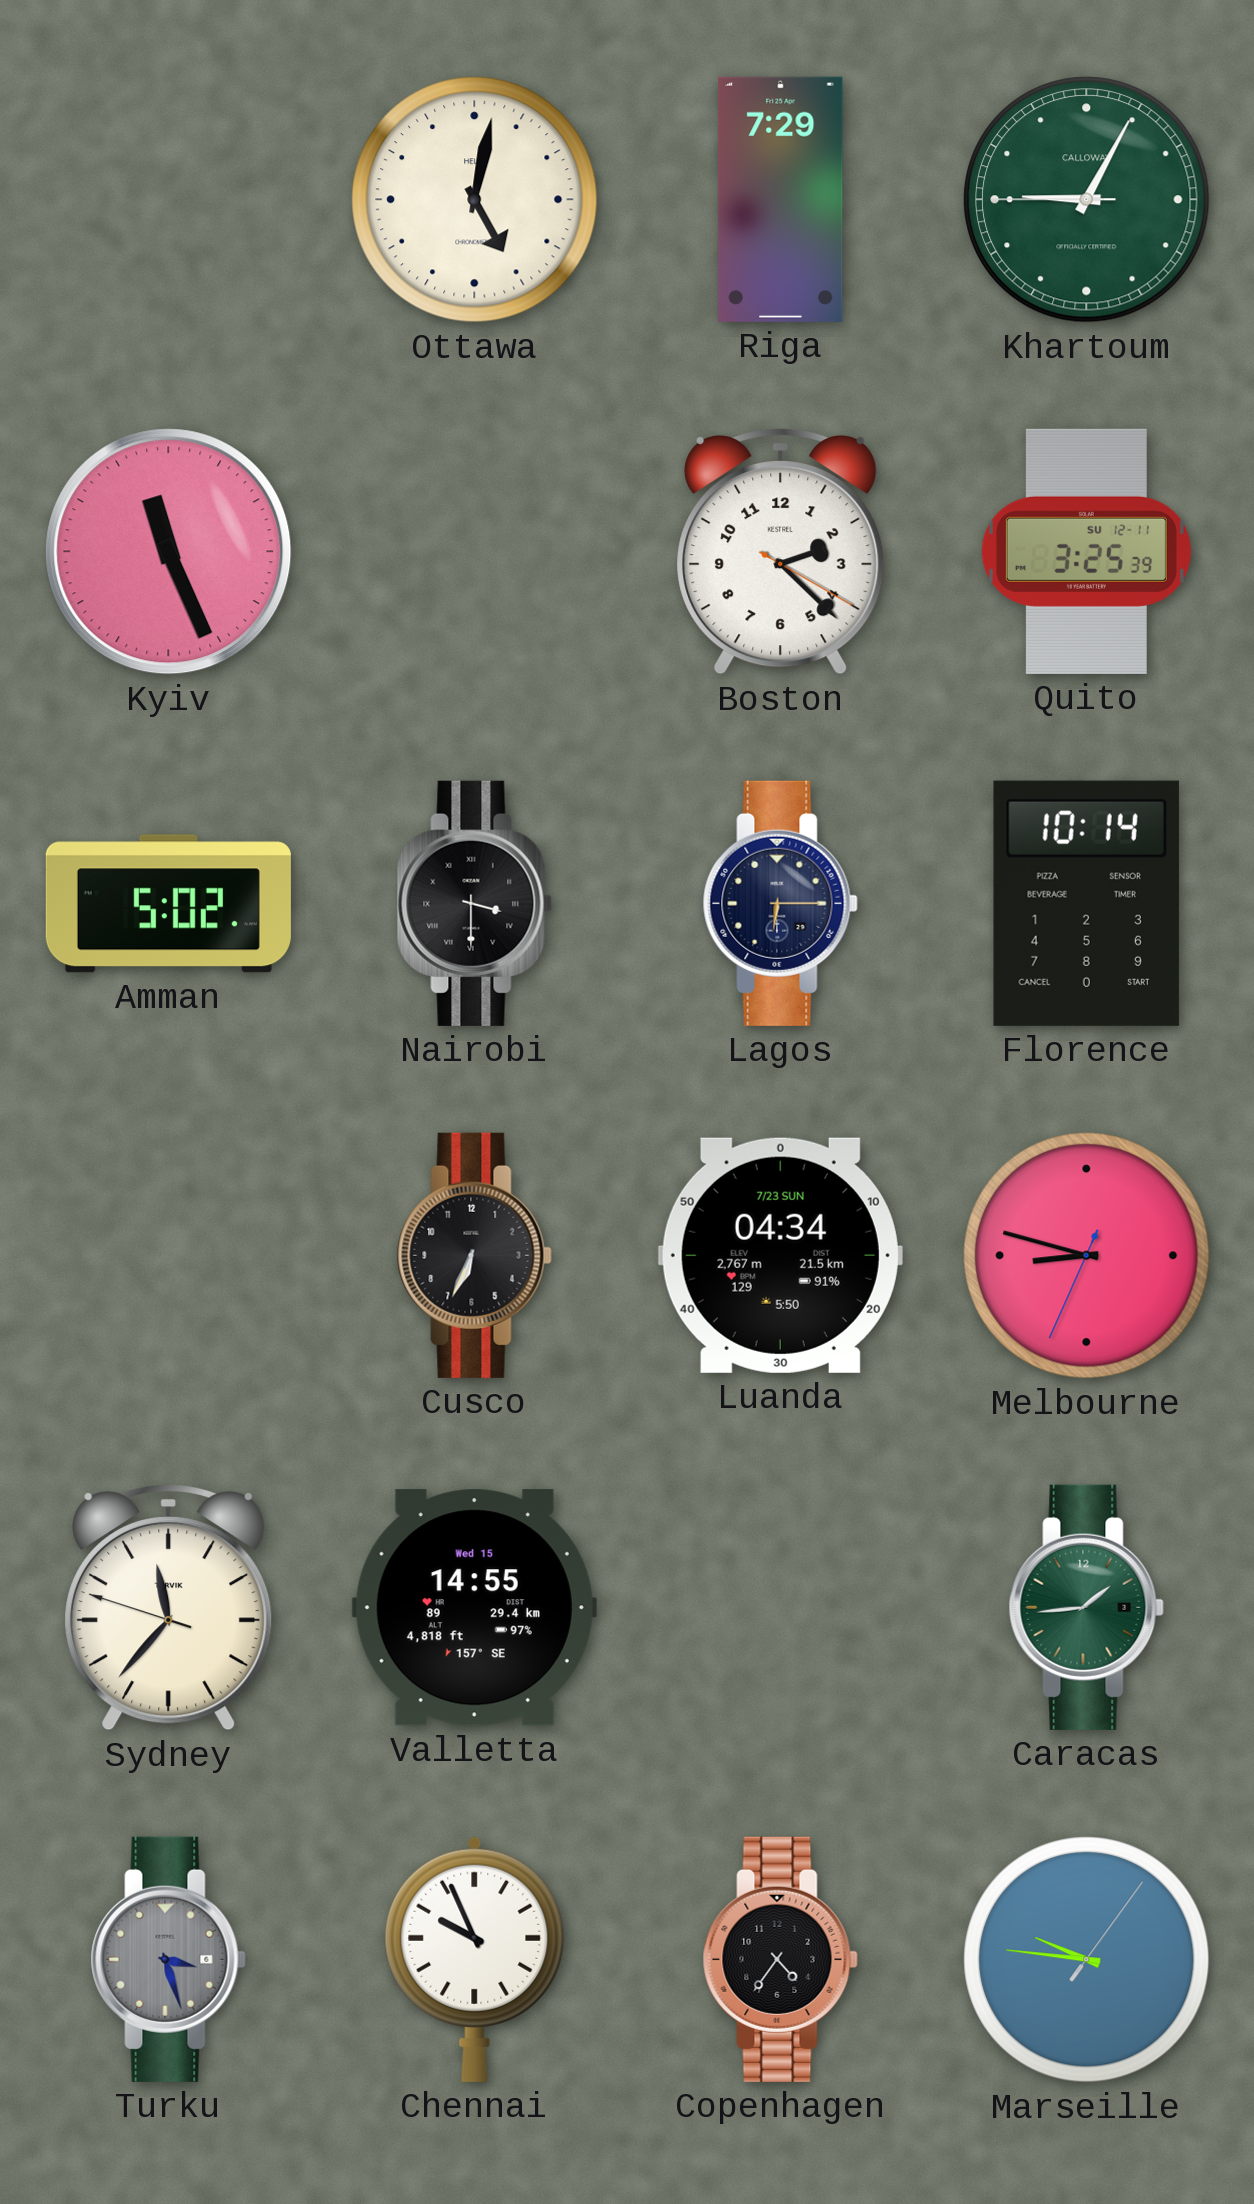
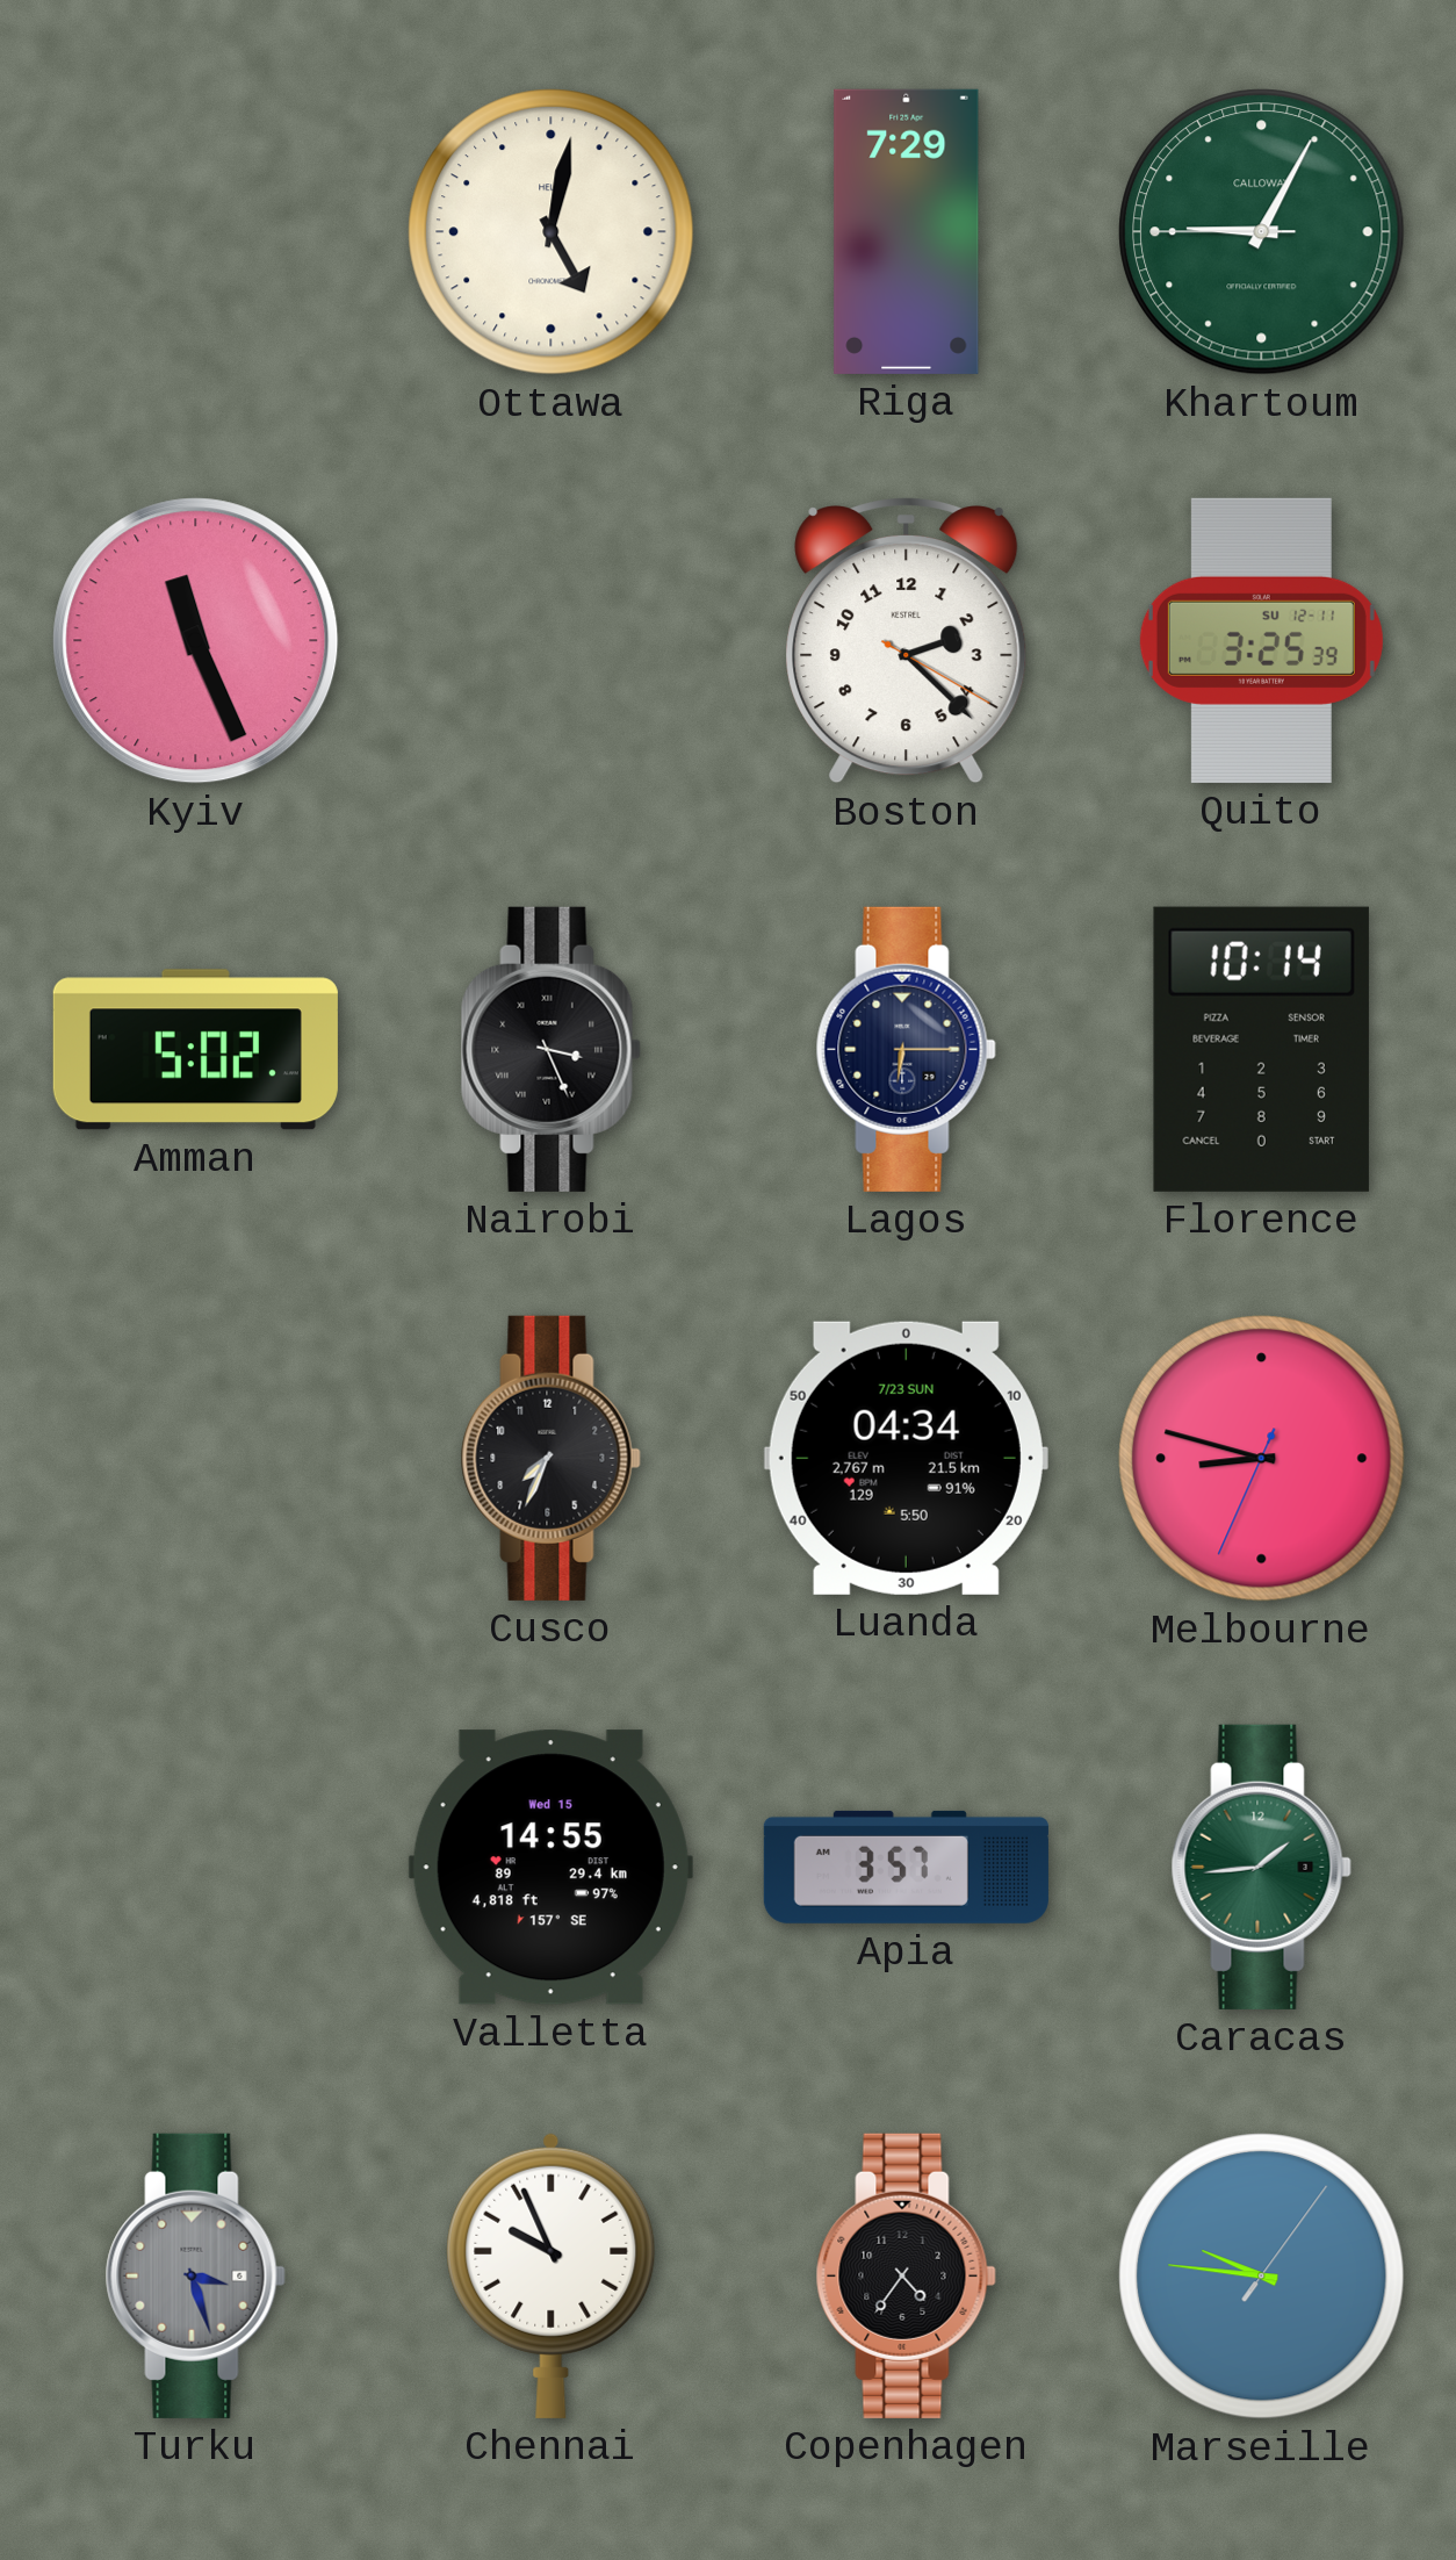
Nairobi: 3:30 -> 3:26 (550, 1049)
Cusco: 6:34 -> 7:34 (550, 1458)
Sydney: 11:36 -> none (169, 1608)
Apia: none -> 3:57 (906, 1867)
